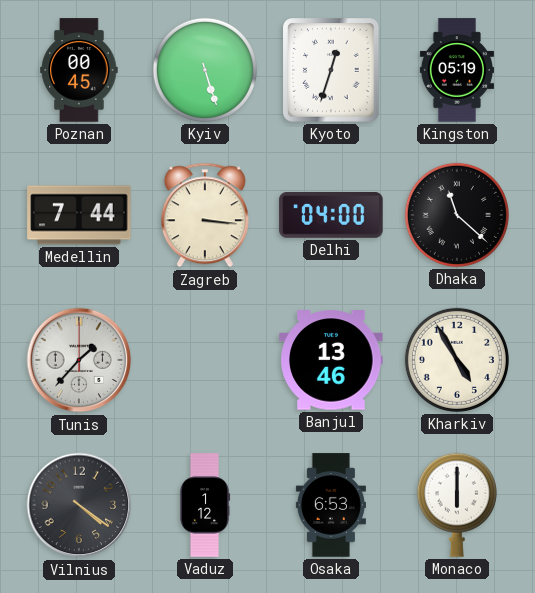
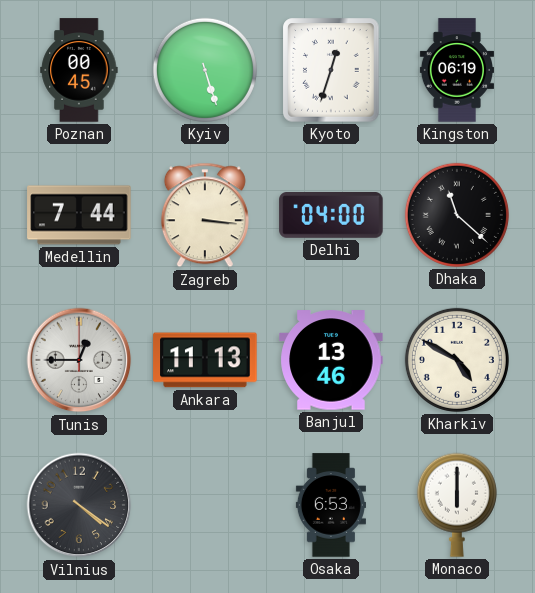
Kingston: 05:19 -> 06:19 (456, 70)
Tunis: 1:37 -> 12:45 (79, 360)
Ankara: none -> 11:13 (205, 360)
Kharkiv: 4:55 -> 4:50 (457, 360)
Vaduz: 1:12 -> none (205, 505)
